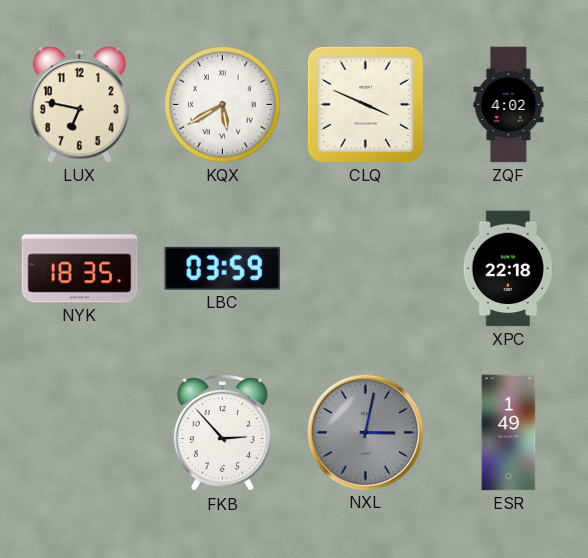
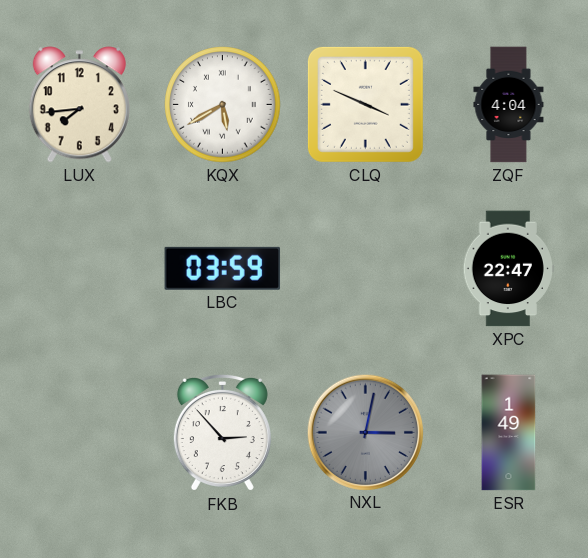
LUX: 6:47 -> 7:44 (79, 105)
ZQF: 4:02 -> 4:04 (509, 105)
NYK: 18:35 -> none (80, 269)
XPC: 22:18 -> 22:47 (508, 269)
